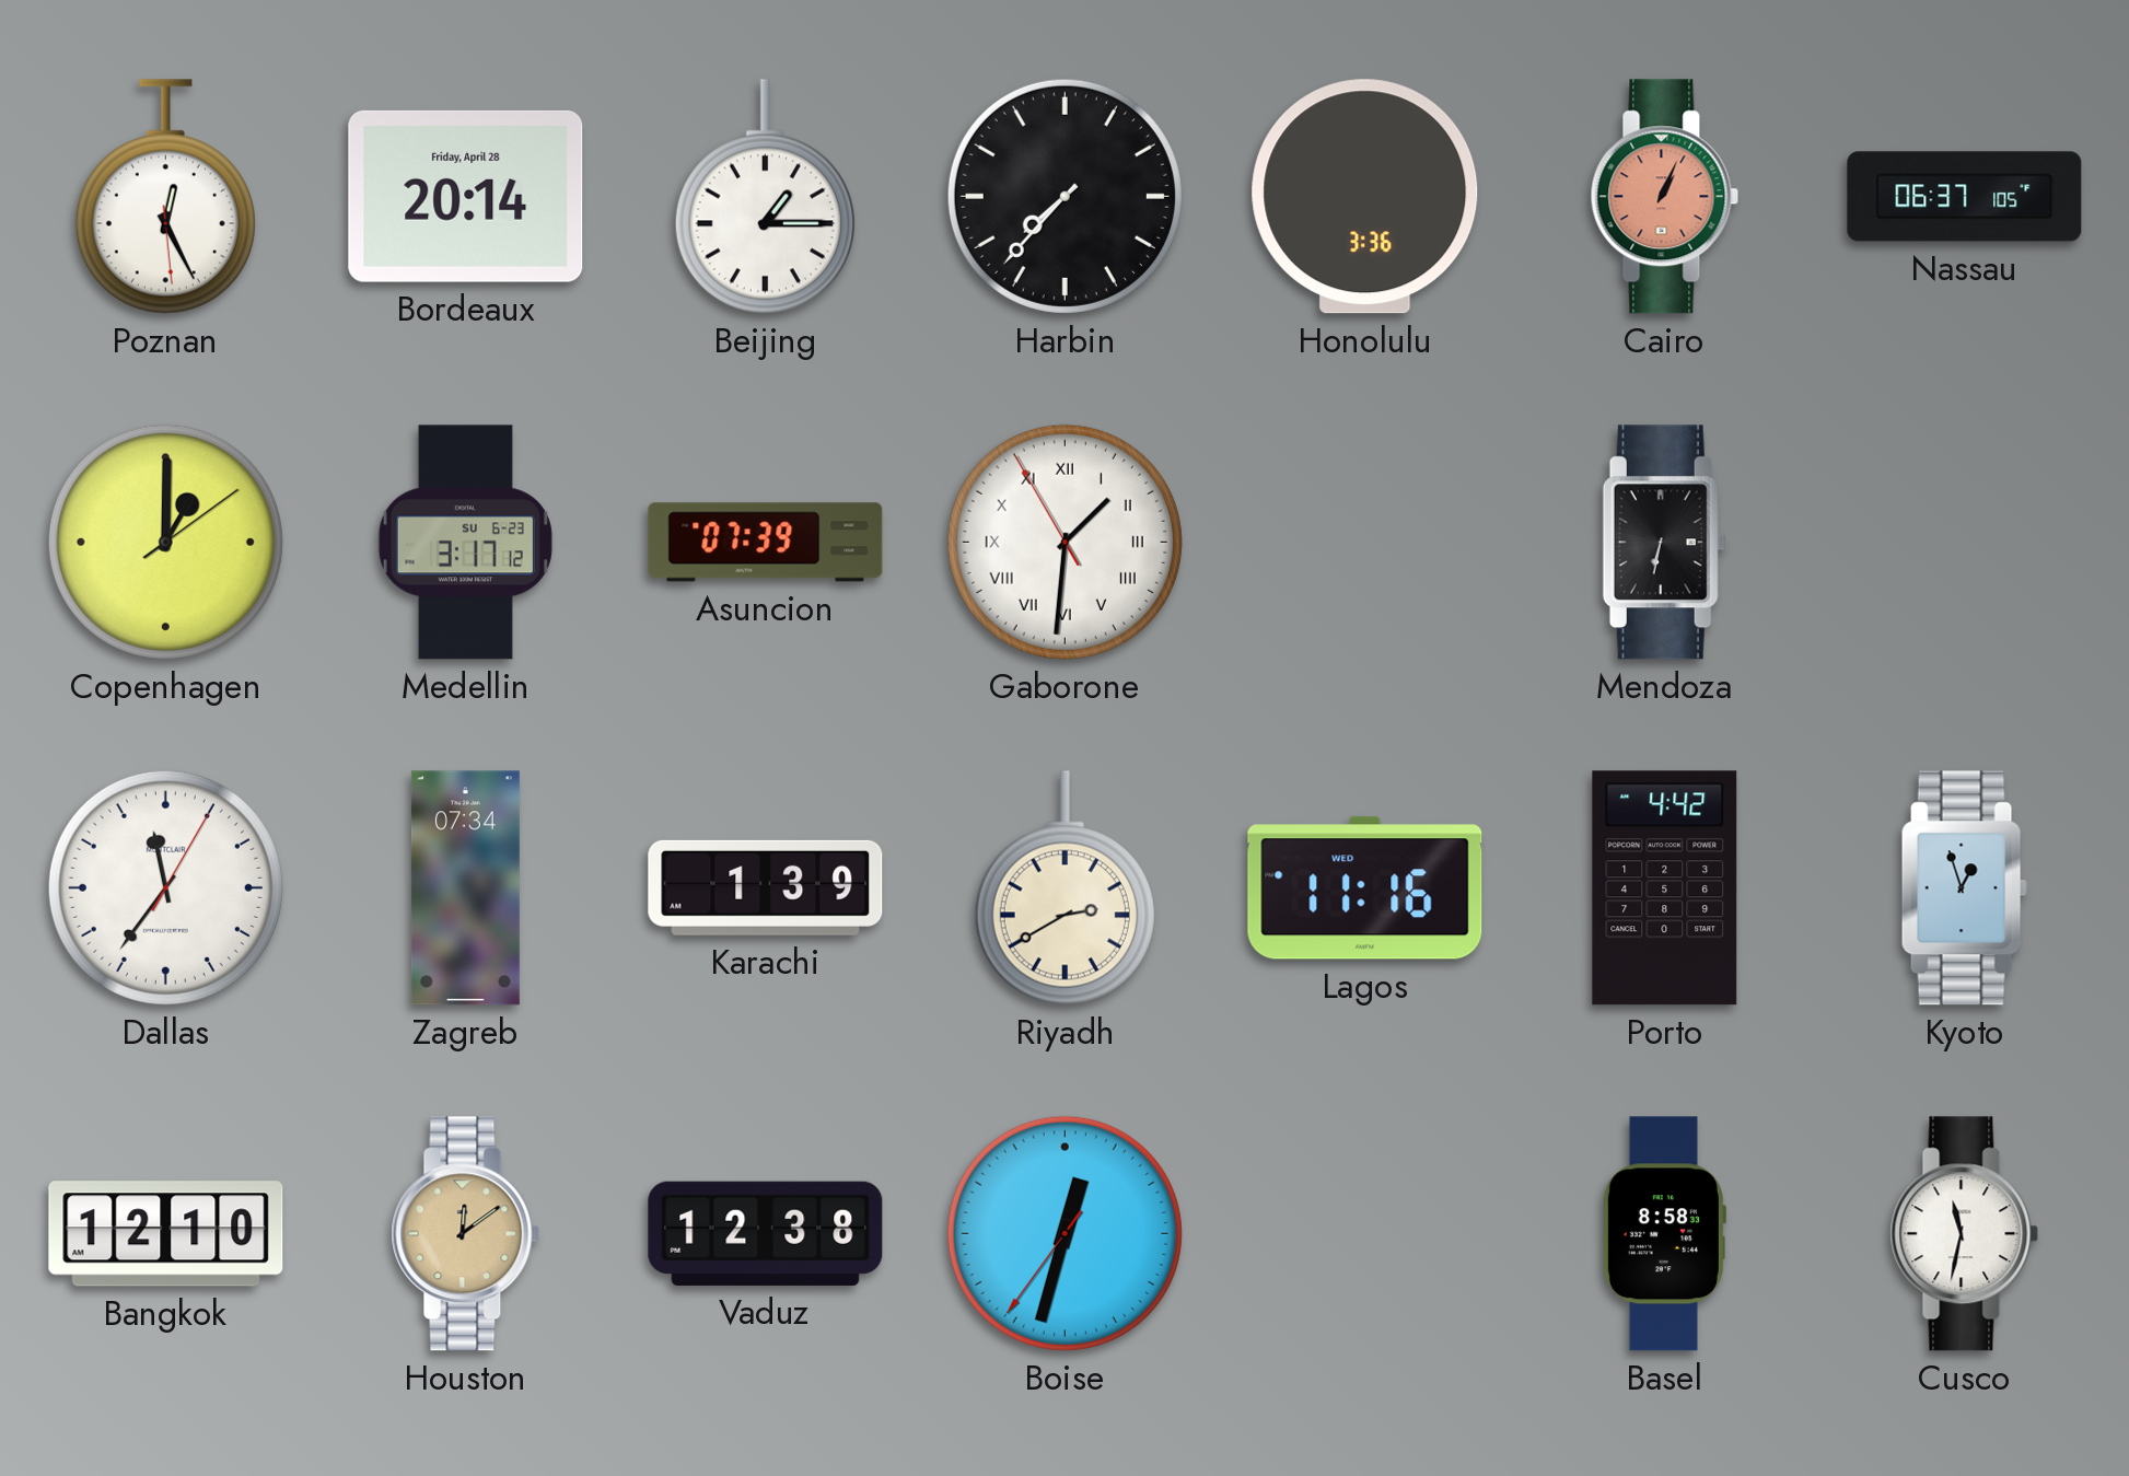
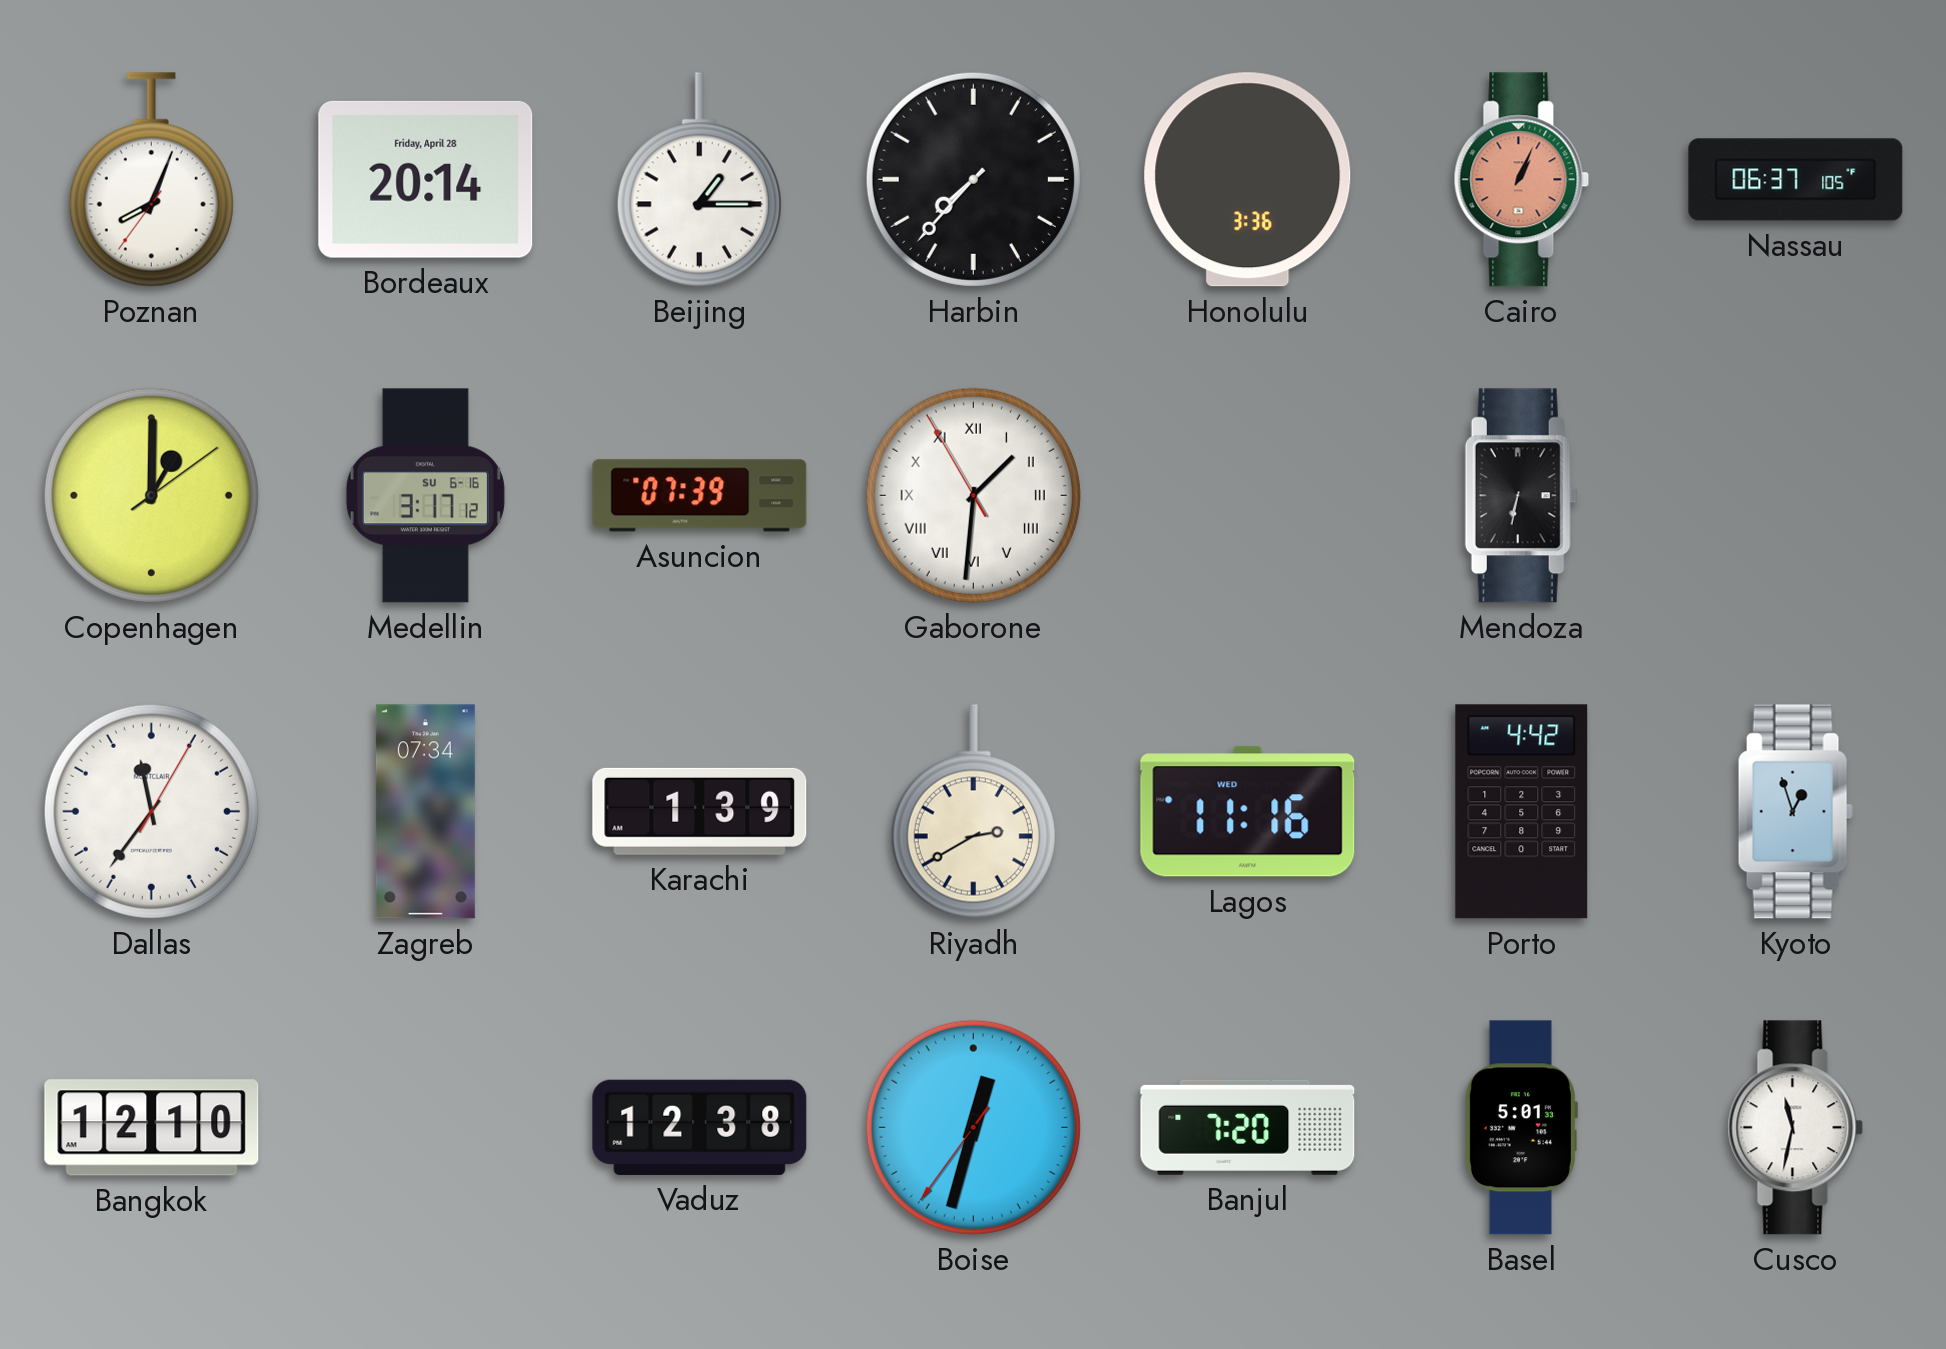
Poznan: 12:25 -> 8:03 (151, 180)
Medellin date: SU 6-23 -> SU 6-16 (425, 496)
Houston: 12:09 -> none (466, 1234)
Banjul: none -> 7:20 (1248, 1127)
Basel: 8:58 -> 5:01 (1521, 1128)
